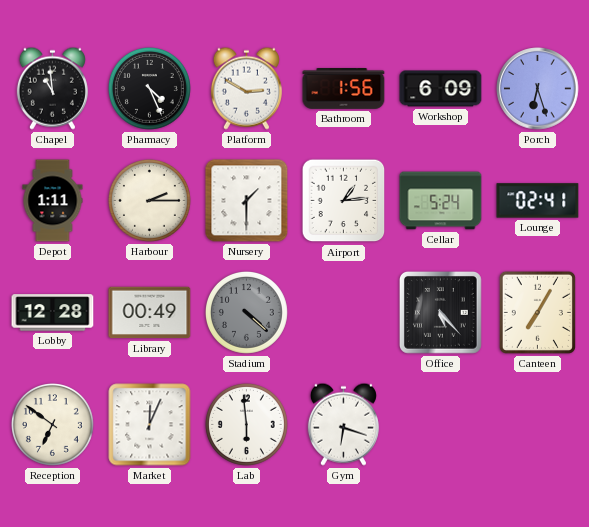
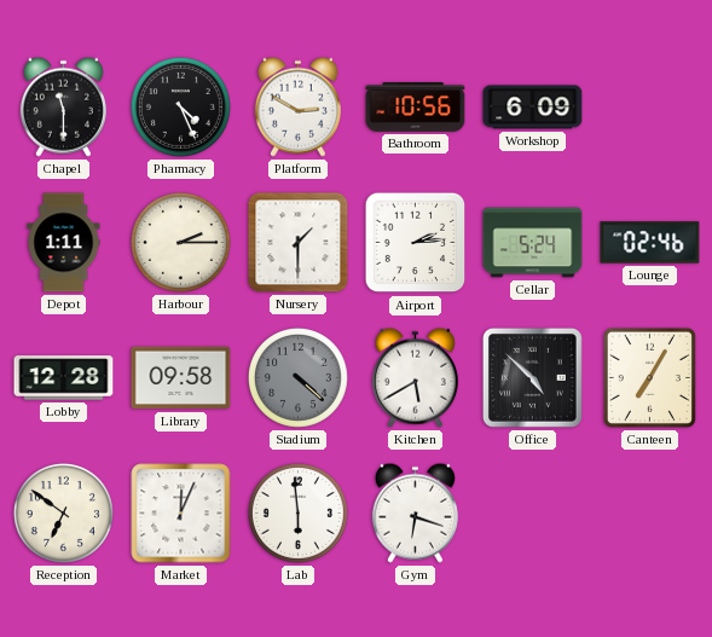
Chapel: 10:59 -> 11:30 (63, 106)
Bathroom: 1:56 -> 10:56 (416, 108)
Porch: 6:27 -> none (538, 89)
Airport: 1:14 -> 2:14 (416, 243)
Lounge: 02:41 -> 02:46 (650, 243)
Library: 00:49 -> 09:58 (181, 378)
Kitchen: none -> 5:40 (415, 377)
Office: 5:23 -> 4:52 (532, 377)
